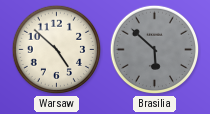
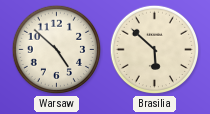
Brasilia dial: grey -> cream (155, 50)
